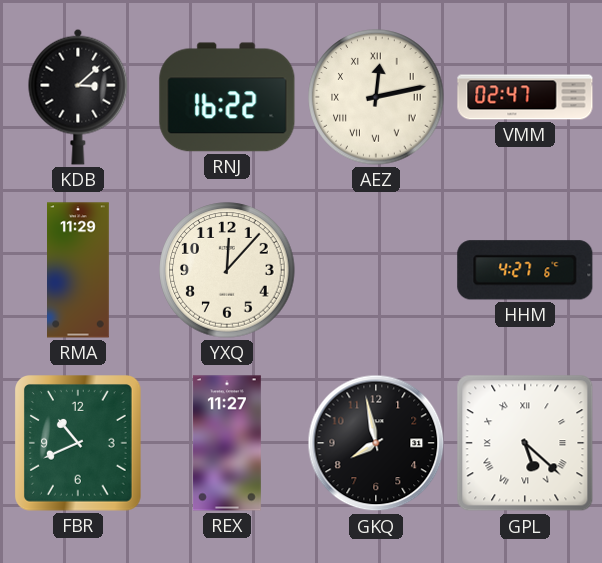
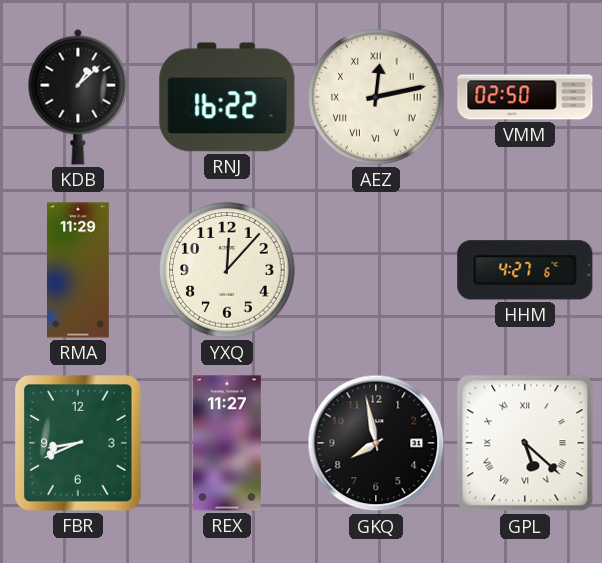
KDB: 3:08 -> 1:08 (78, 97)
VMM: 02:47 -> 02:50 (525, 97)
FBR: 10:41 -> 8:41 (79, 444)
